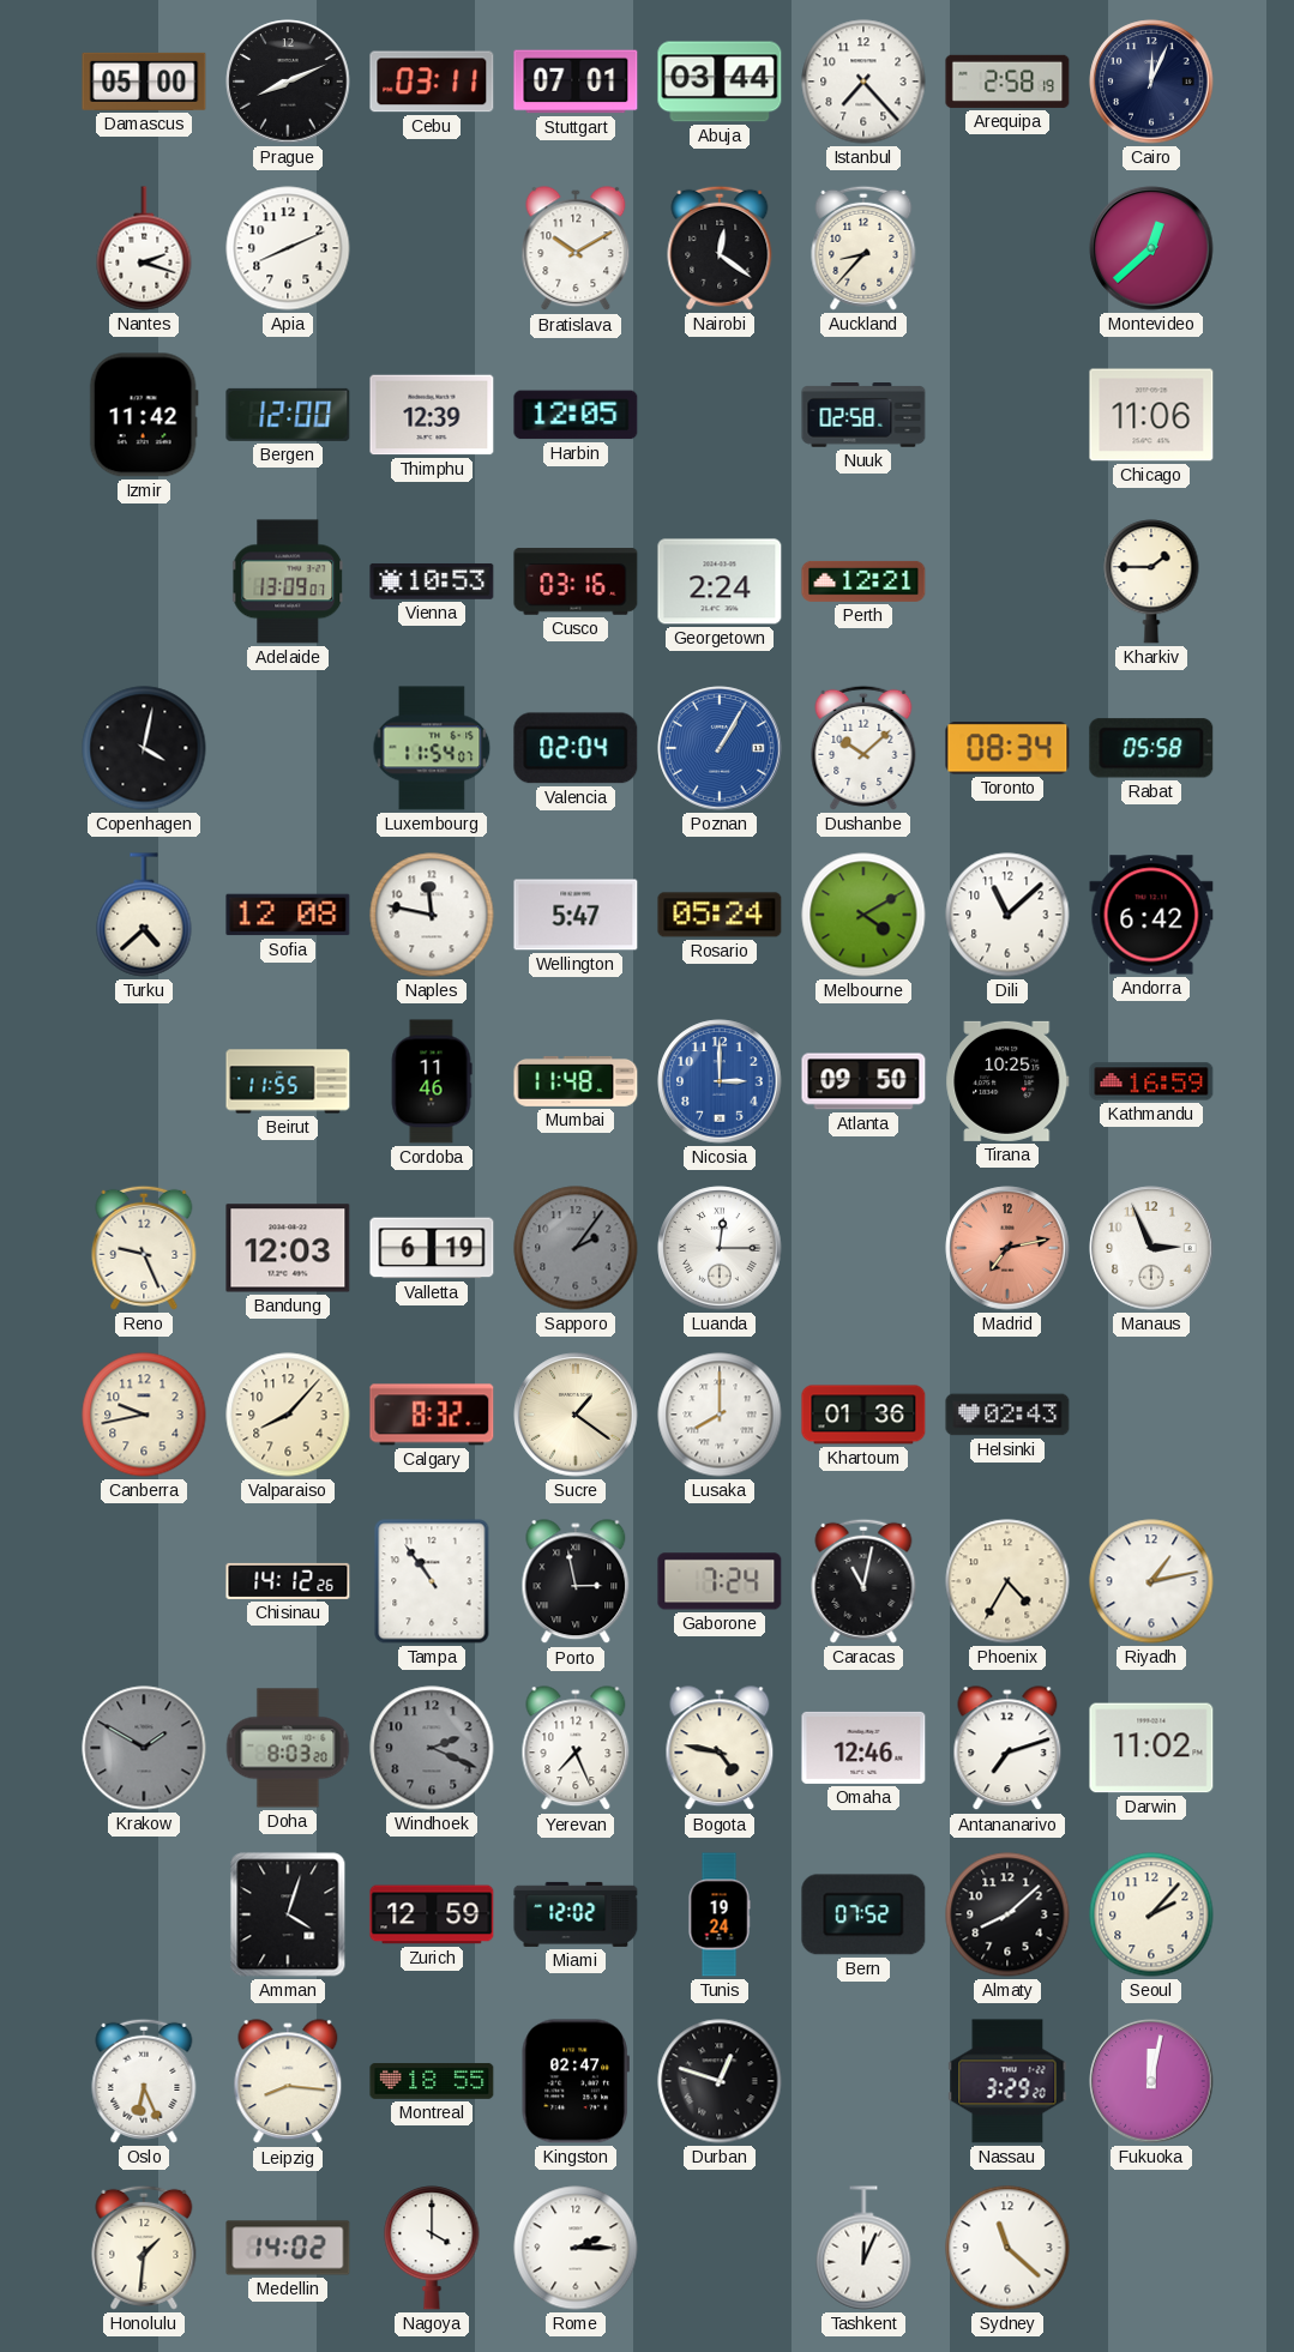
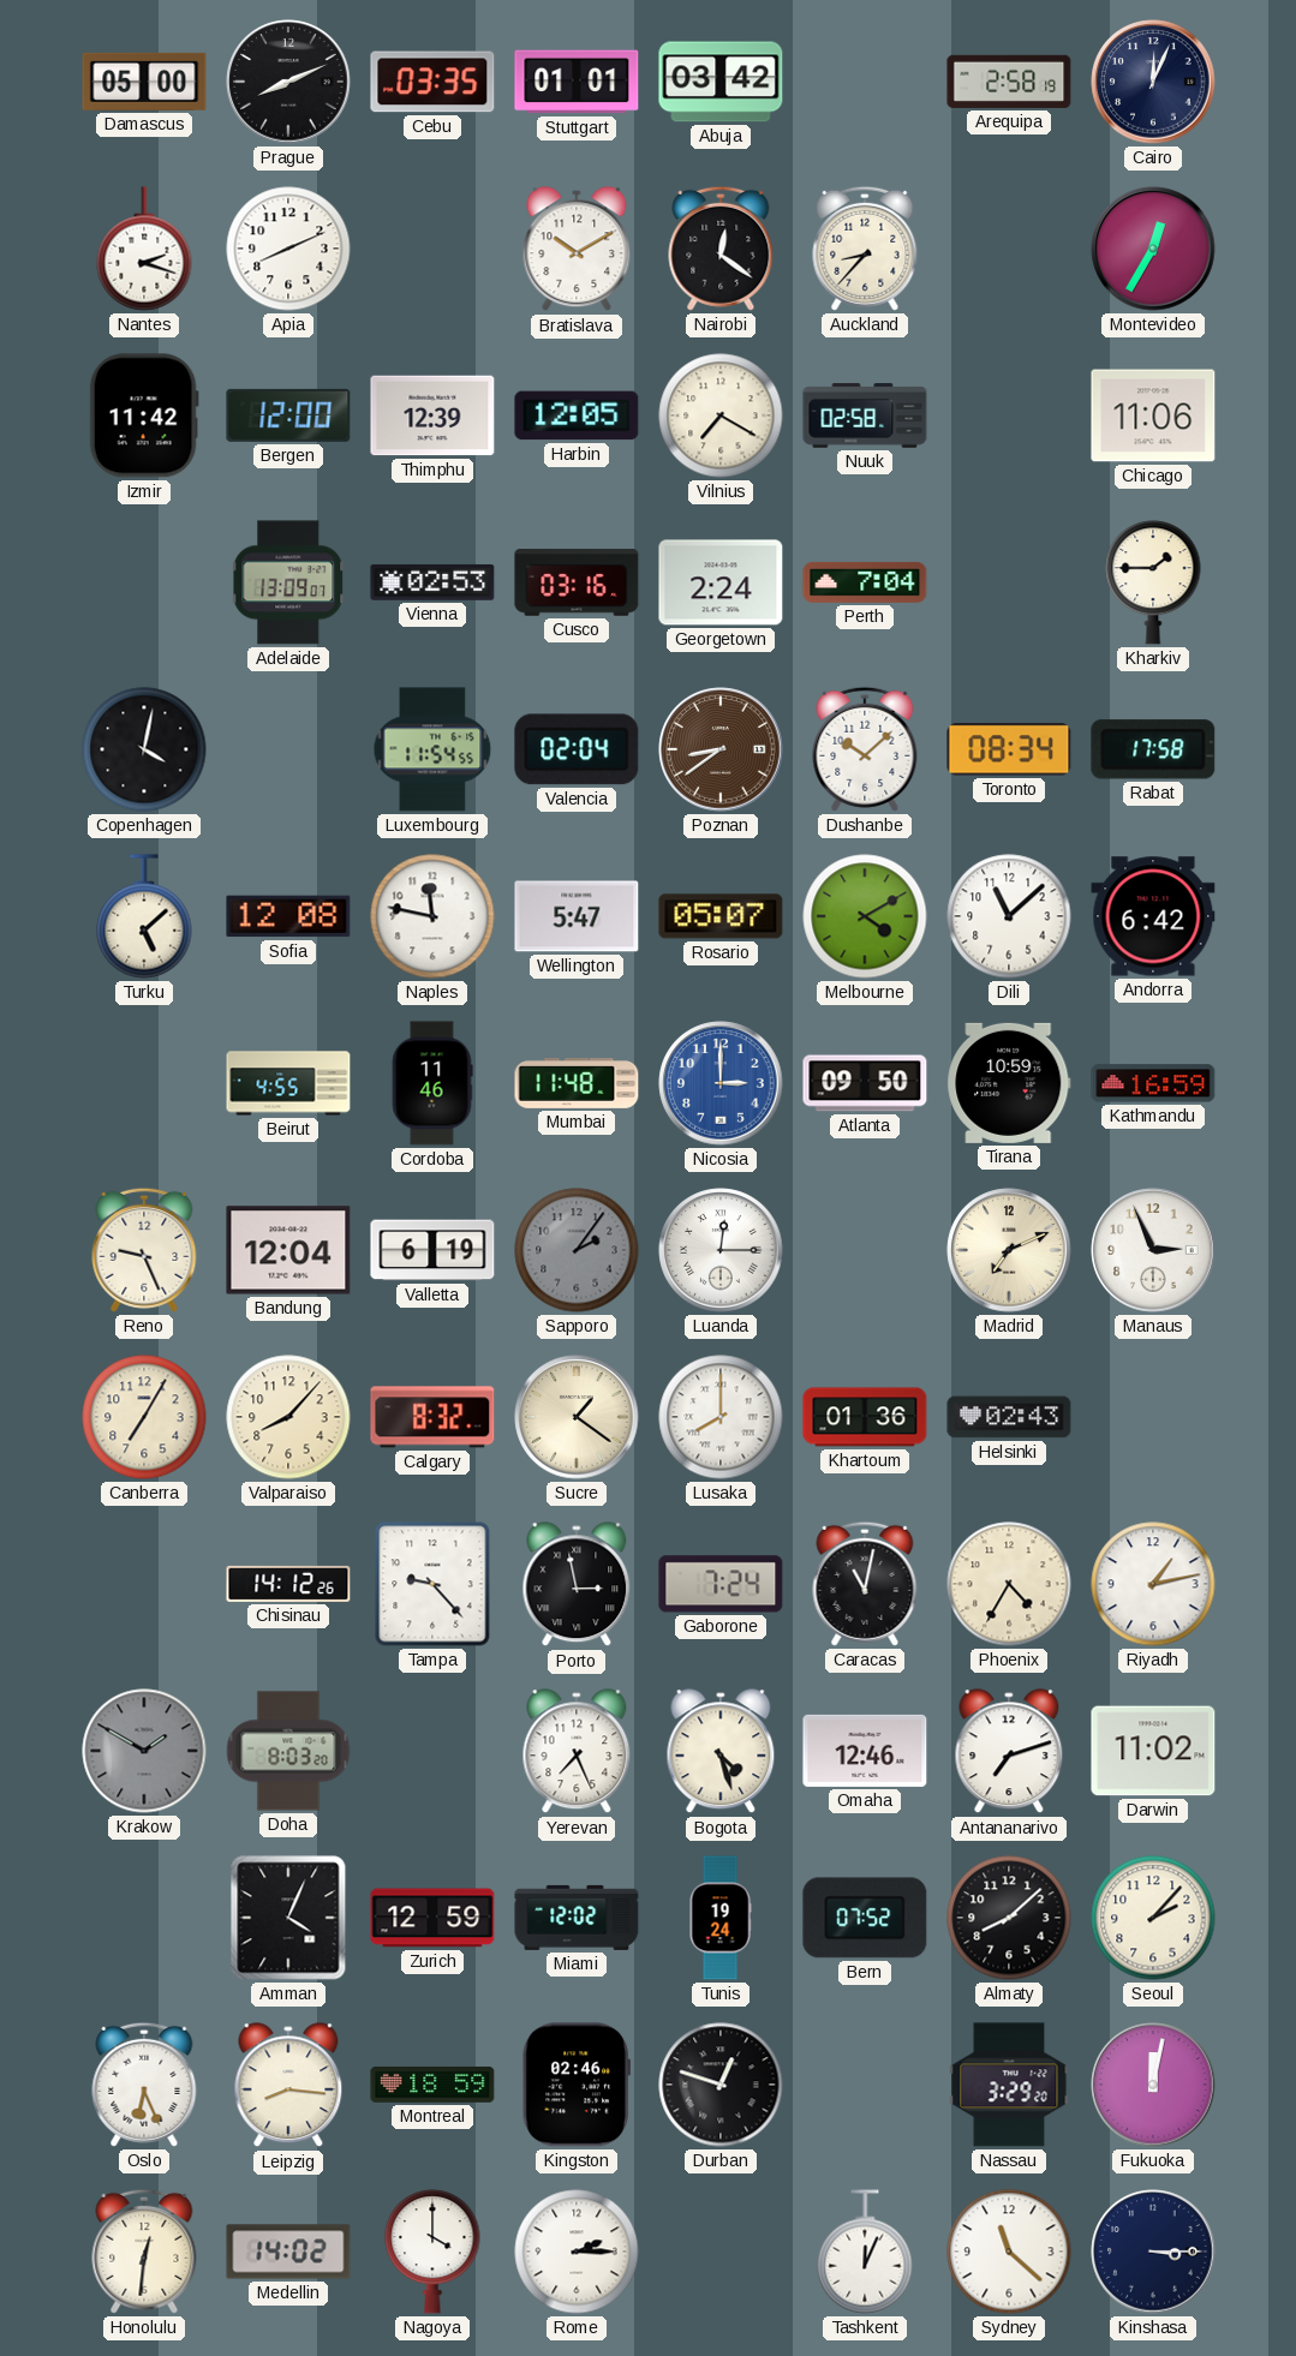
Cebu: 03:11 -> 03:35 (432, 82)
Stuttgart: 07:01 -> 01:01 (577, 82)
Abuja: 03:44 -> 03:42 (721, 82)
Istanbul: 7:23 -> none (863, 82)
Montevideo: 12:38 -> 12:35 (1153, 249)
Vilnius: none -> 7:20 (721, 415)
Vienna: 10:53 -> 02:53 (432, 582)
Perth: 12:21 -> 7:04 (865, 582)
Luxembourg: 11:54:07 -> 11:54:55 (432, 749)
Poznan: 1:05 -> 8:39 (721, 749)
Poznan dial: blue -> brown (721, 749)
Rabat: 05:58 -> 17:58 (1153, 749)
Turku: 4:38 -> 5:08 (144, 916)
Rosario: 05:24 -> 05:07 (721, 916)
Beirut: 11:55 -> 4:55 (288, 1083)
Tirana: 10:25 -> 10:59 (1009, 1083)
Bandung: 12:03 -> 12:04 (288, 1250)
Madrid: 7:13 -> 7:11 (1009, 1250)
Madrid dial: salmon -> cream (1009, 1250)
Canberra: 9:43 -> 7:05 (144, 1417)
Tampa: 10:54 -> 9:23 (432, 1584)
Windhoek: 2:19 -> none (432, 1748)
Bogota: 4:47 -> 4:27 (721, 1752)
Amman: 4:03 -> 4:04 (288, 1918)
Montreal: 18:55 -> 18:59 (432, 2085)
Kingston: 02:47 -> 02:46 (577, 2085)
Honolulu: 1:31 -> 12:31 (144, 2252)
Kinshasa: none -> 3:15 (1153, 2252)
